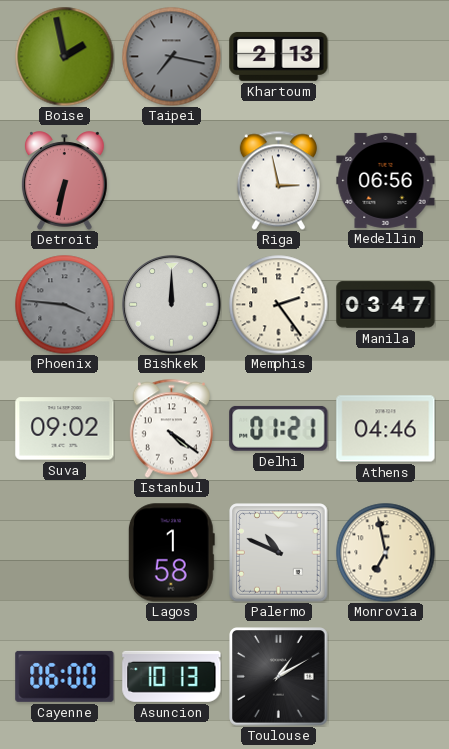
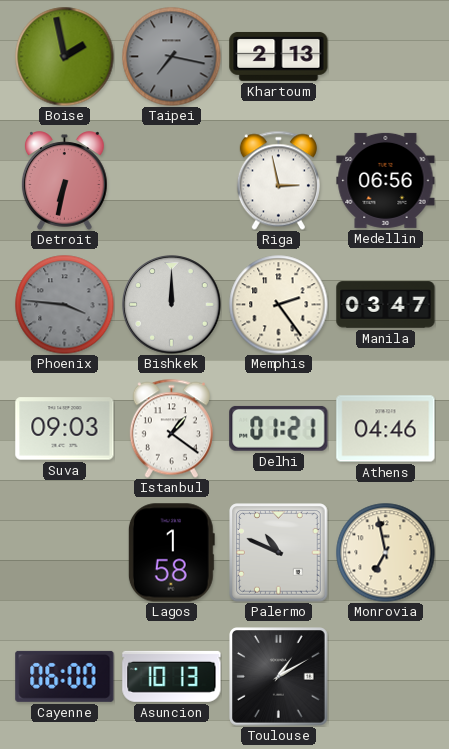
Suva: 09:02 -> 09:03 (65, 429)
Istanbul: 4:21 -> 1:21 (171, 428)
